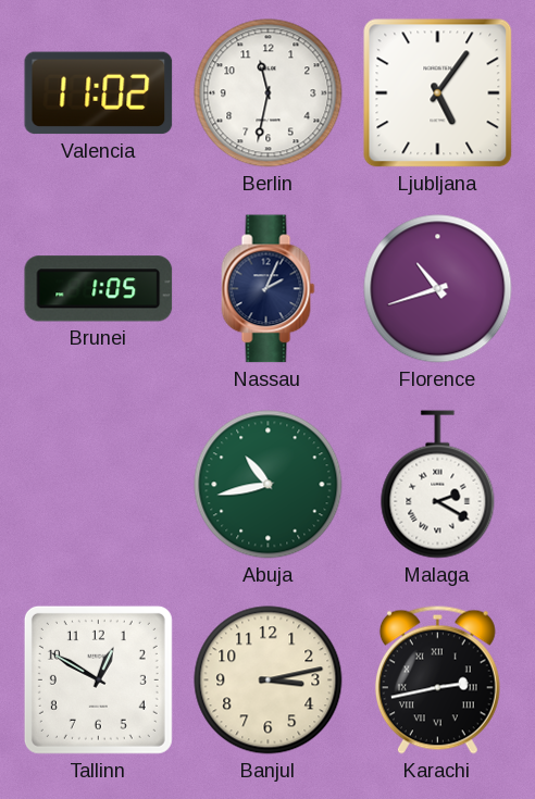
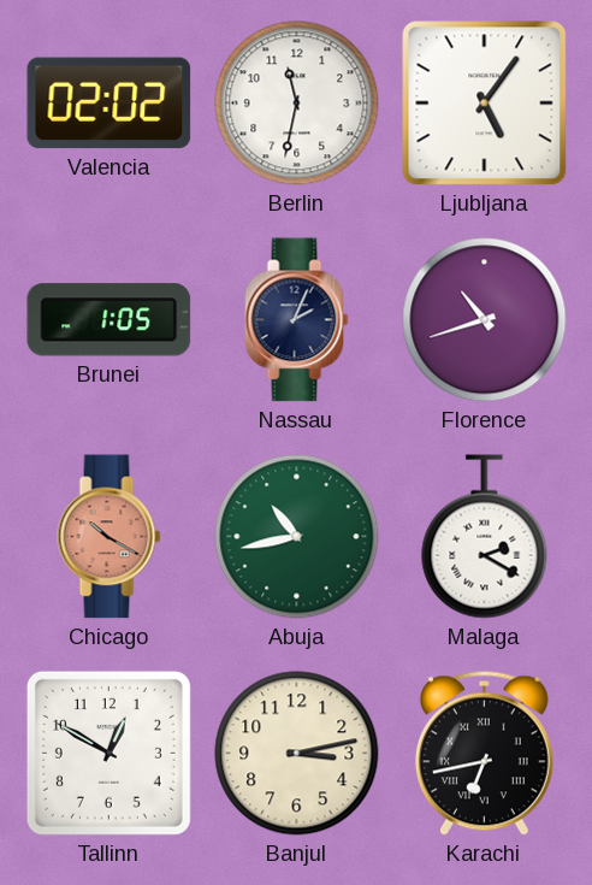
Valencia: 11:02 -> 02:02 (109, 104)
Chicago: none -> 10:20 (109, 537)
Karachi: 2:43 -> 6:43 (484, 753)
